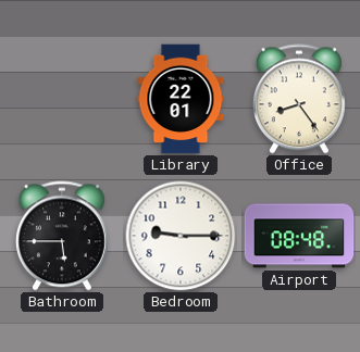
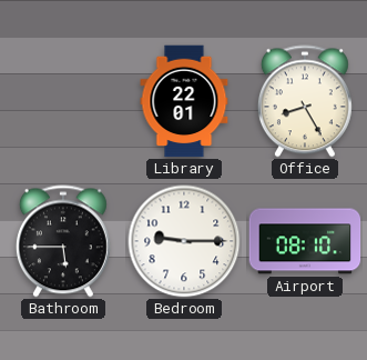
Office: 8:24 -> 8:25 (305, 101)
Airport: 08:48 -> 08:10 (305, 241)
